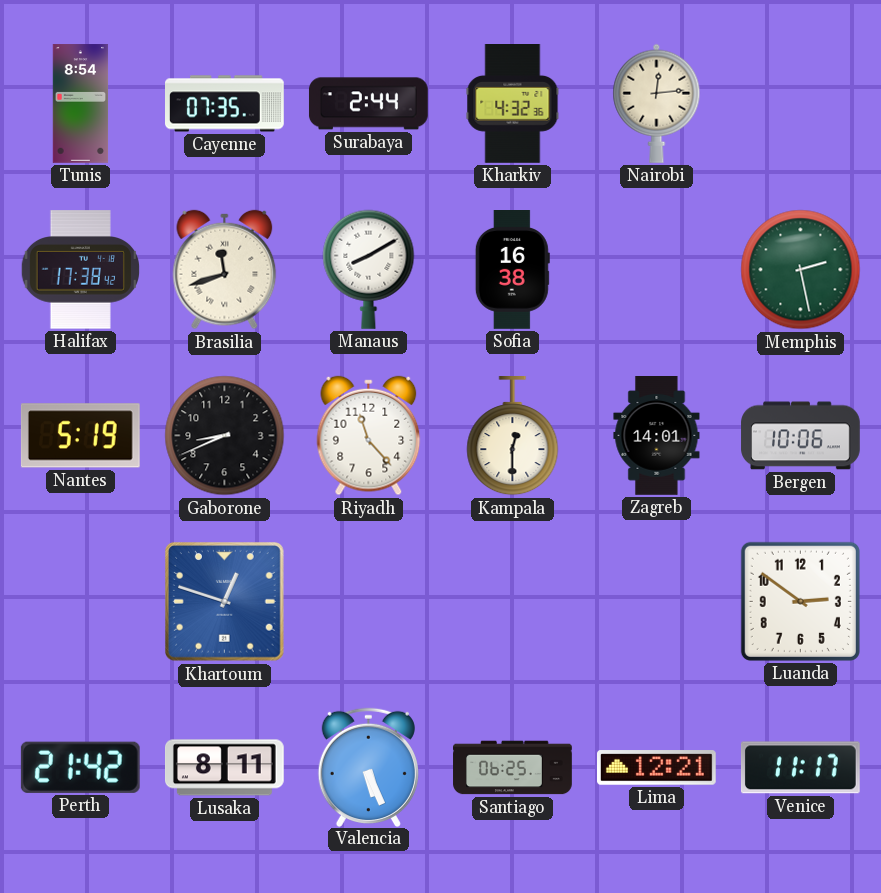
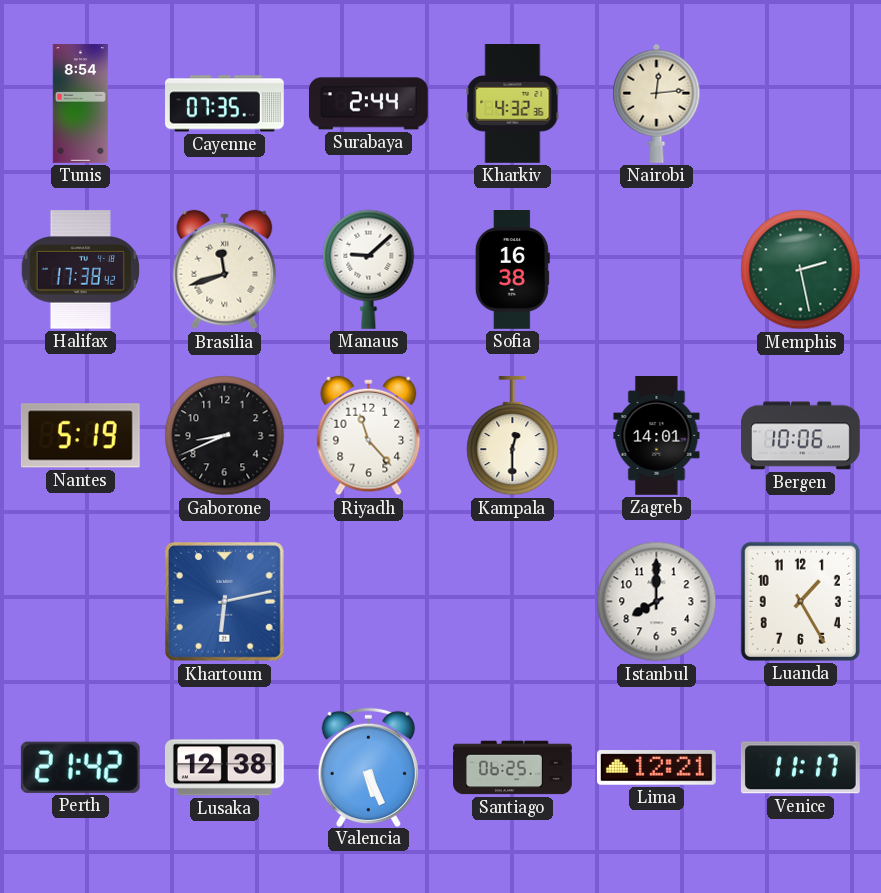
Manaus: 8:10 -> 9:08 (369, 269)
Khartoum: 12:48 -> 6:13 (225, 602)
Istanbul: none -> 8:00 (657, 602)
Luanda: 2:51 -> 1:25 (800, 601)
Lusaka: 8:11 -> 12:38 (225, 768)
